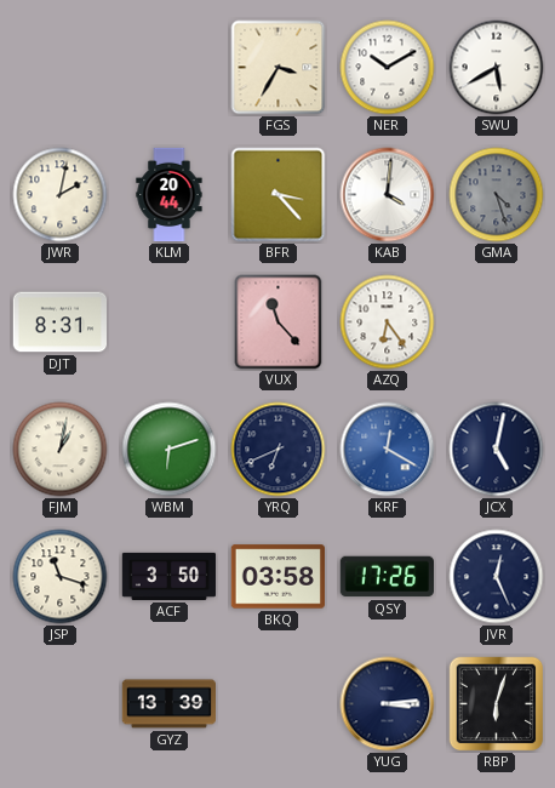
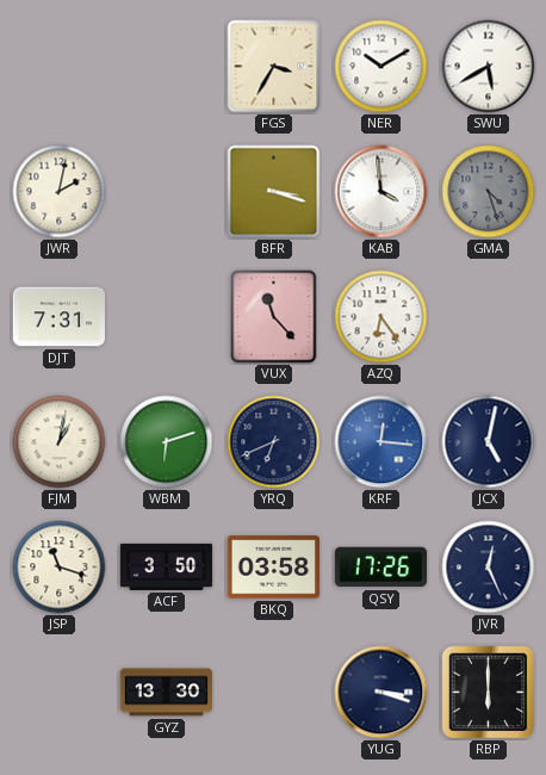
KLM: 20:44 -> none (170, 195)
BFR: 3:23 -> 3:18 (274, 192)
KAB: 4:01 -> 3:59 (381, 192)
DJT: 8:31 -> 7:31 (60, 317)
KRF: 12:20 -> 12:16 (381, 442)
GYZ: 13:39 -> 13:30 (166, 693)
YUG: 3:14 -> 3:18 (381, 693)
RBP: 6:03 -> 6:00 (489, 693)
